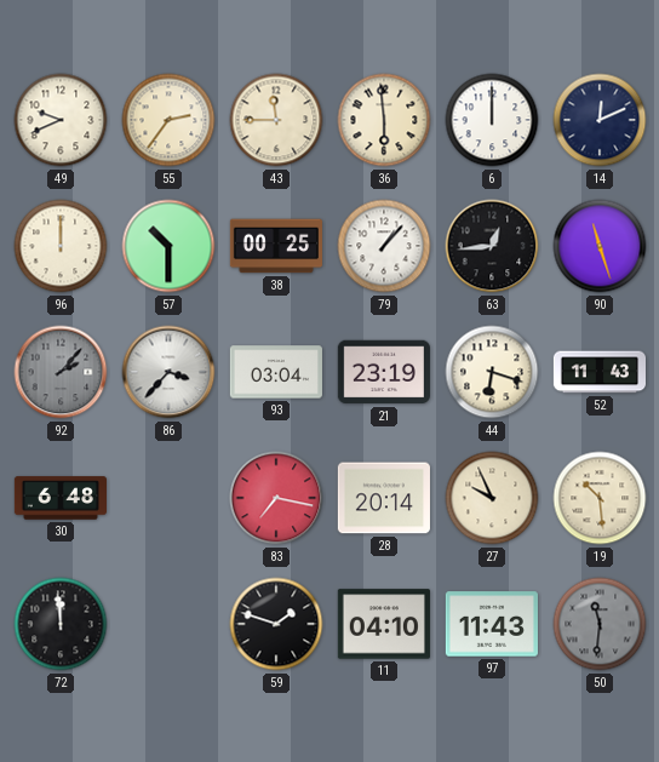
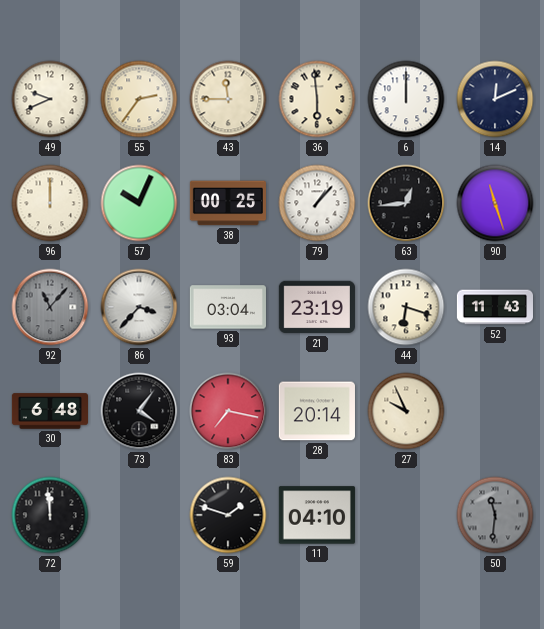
57: 10:30 -> 10:04 (139, 203)
92: 2:07 -> 11:07 (50, 307)
73: none -> 4:06 (139, 411)
19: 10:29 -> none (600, 498)
97: 11:43 -> none (492, 624)
